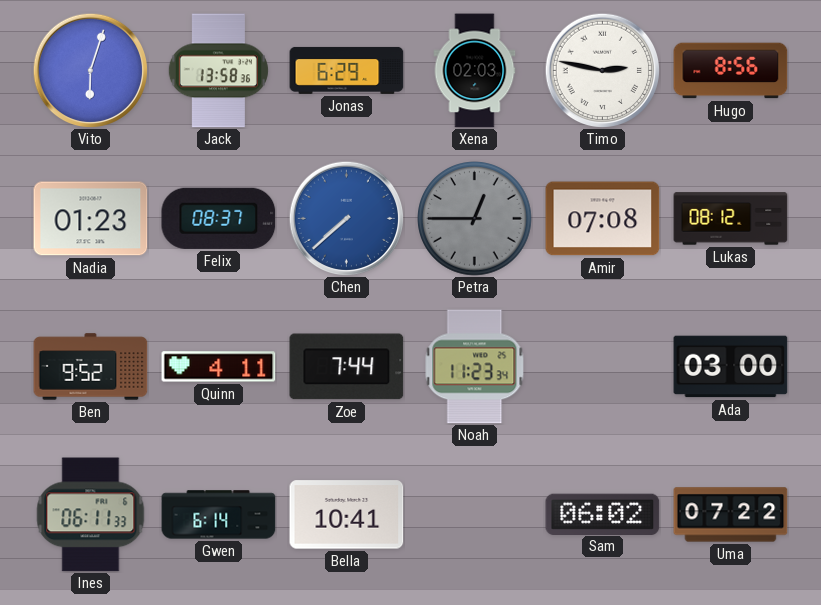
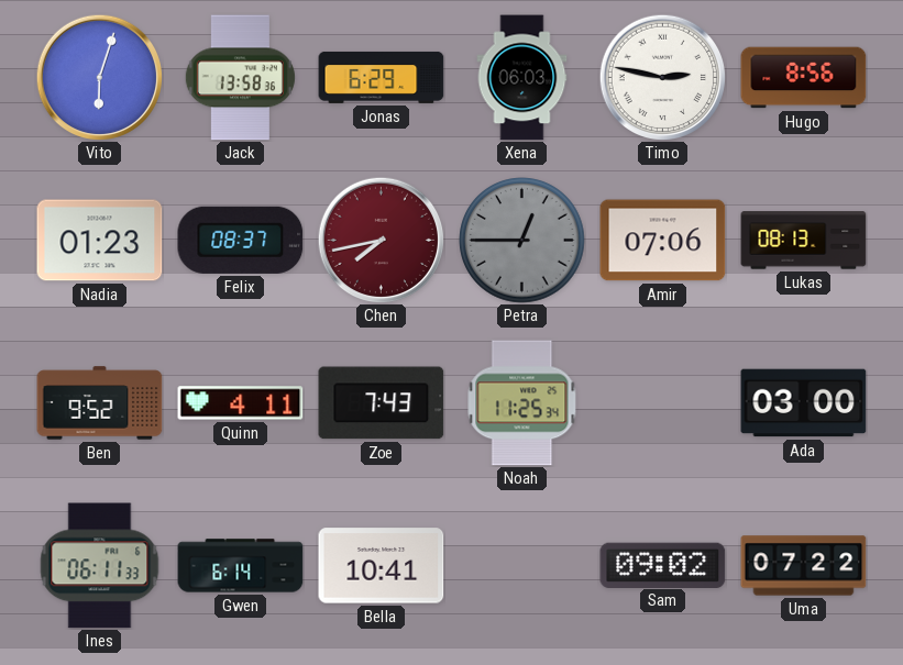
Xena: 02:03 -> 06:03 (522, 78)
Chen: 7:38 -> 7:43 (381, 240)
Chen dial: blue -> burgundy (381, 240)
Amir: 07:08 -> 07:06 (663, 241)
Lukas: 08:12 -> 08:13 (804, 241)
Zoe: 7:44 -> 7:43 (382, 403)
Noah: 11:23 -> 11:25 (522, 403)
Sam: 06:02 -> 09:02 (663, 565)
